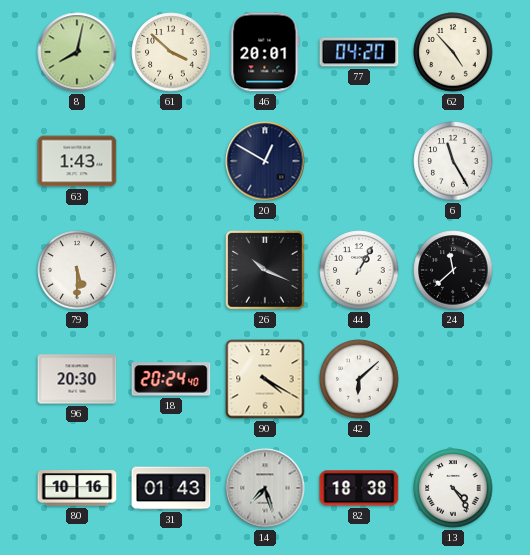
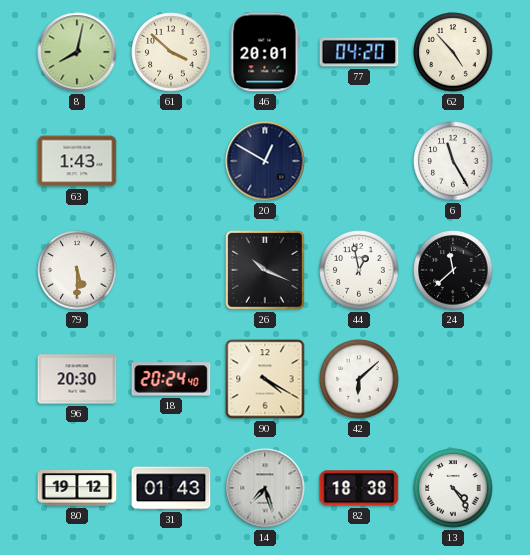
44: 1:05 -> 12:58 (359, 270)
80: 10:16 -> 19:12 (77, 488)
